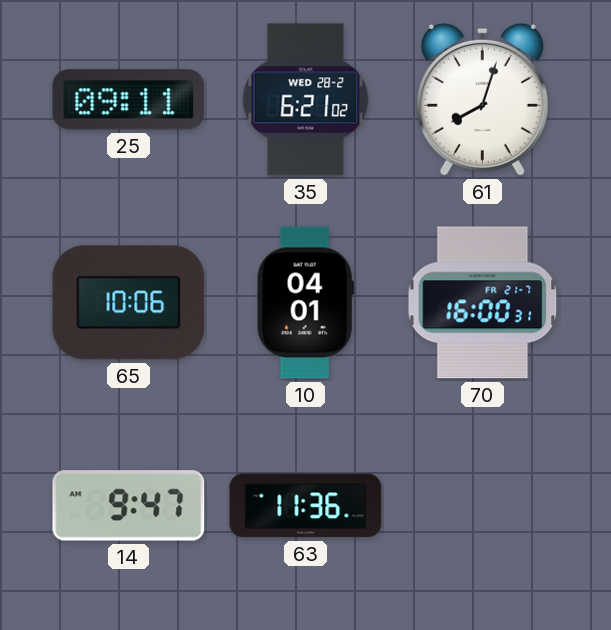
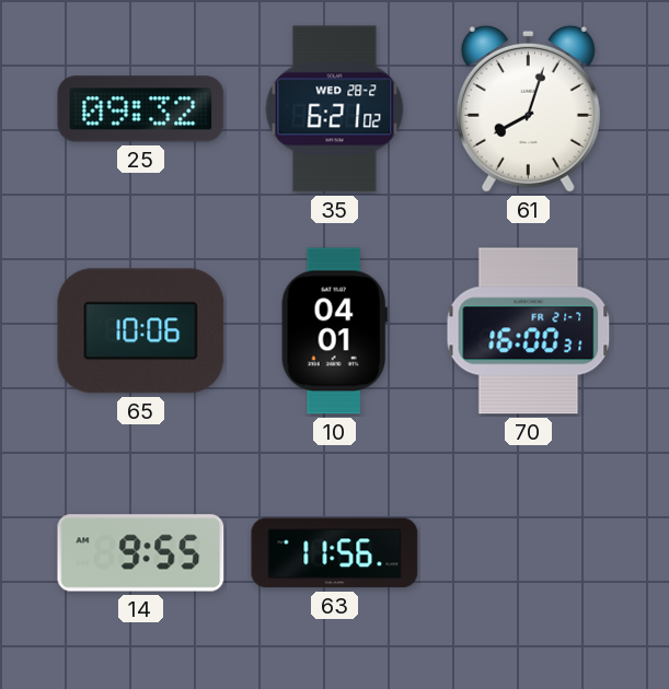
25: 09:11 -> 09:32 (141, 109)
14: 9:47 -> 9:55 (141, 553)
63: 11:36 -> 11:56 (335, 553)
